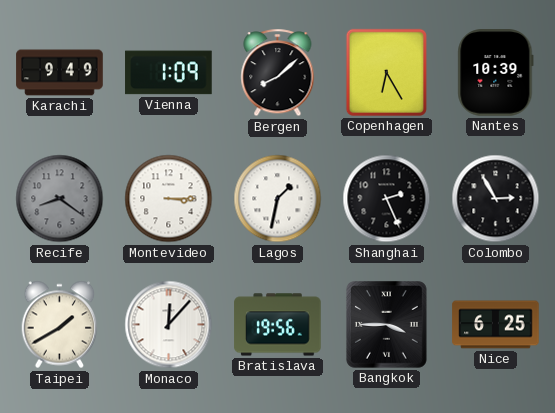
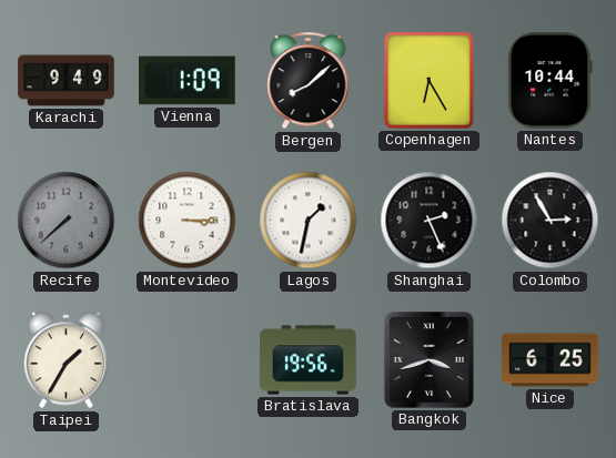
Nantes: 10:39 -> 10:44 (551, 81)
Recife: 8:21 -> 7:38 (67, 221)
Taipei: 1:40 -> 1:35 (67, 360)
Monaco: 12:07 -> none (169, 325)
Bangkok: 3:45 -> 3:42 (428, 360)
